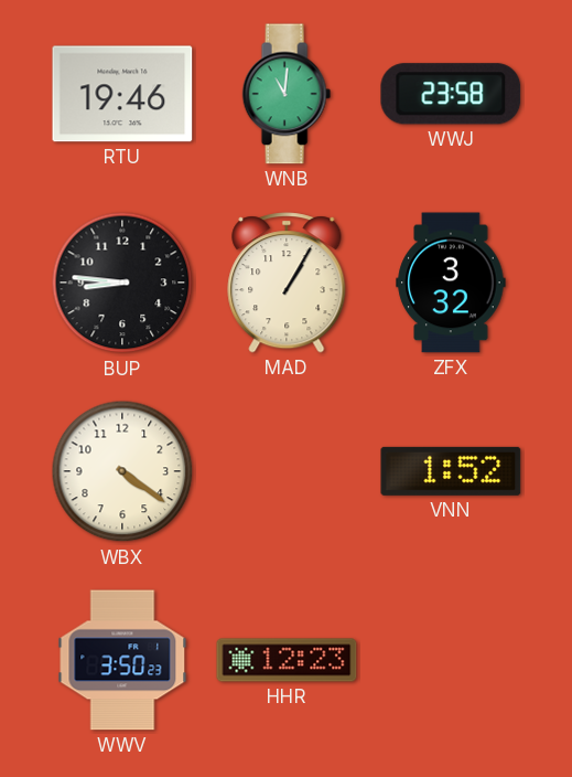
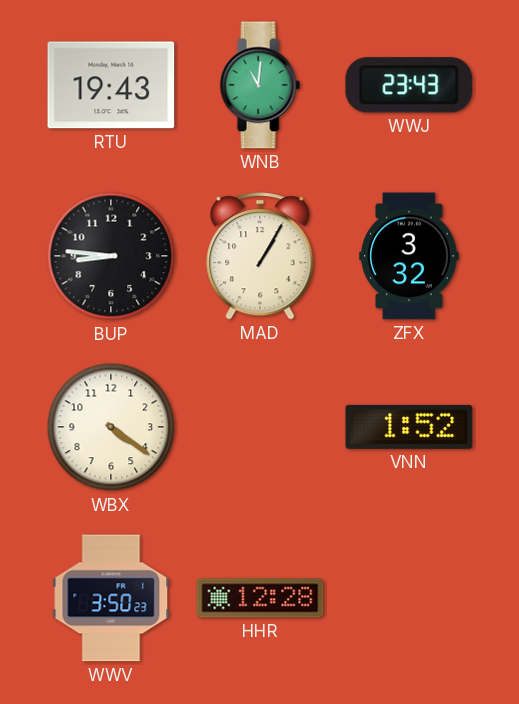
RTU: 19:46 -> 19:43 (111, 85)
WWJ: 23:58 -> 23:43 (409, 85)
HHR: 12:23 -> 12:28 (260, 598)
